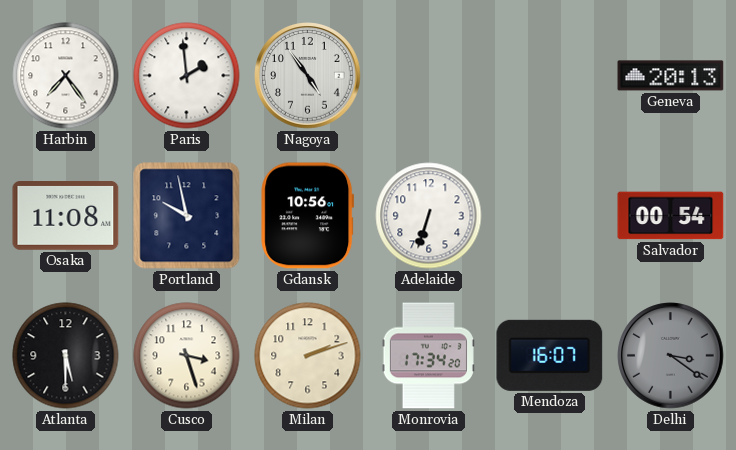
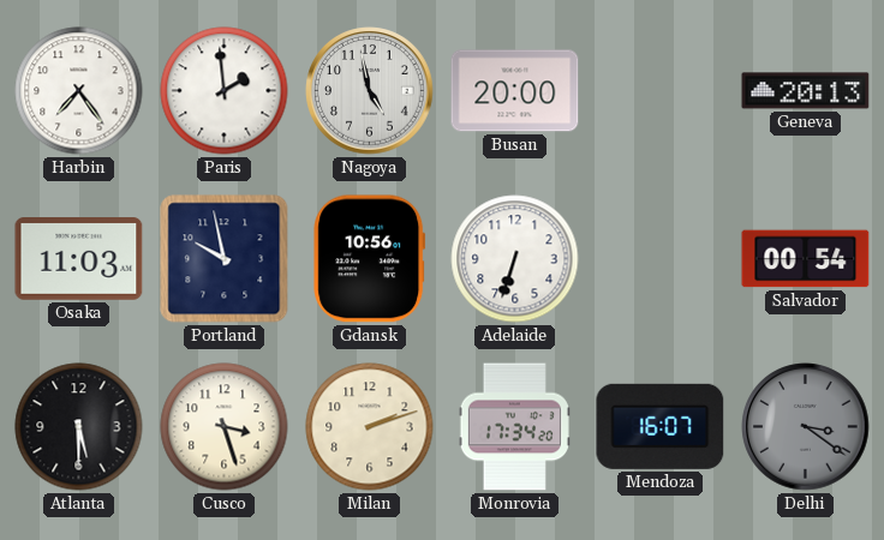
Nagoya: 4:54 -> 4:58 (370, 91)
Busan: none -> 20:00 (515, 91)
Osaka: 11:08 -> 11:03 (79, 259)
